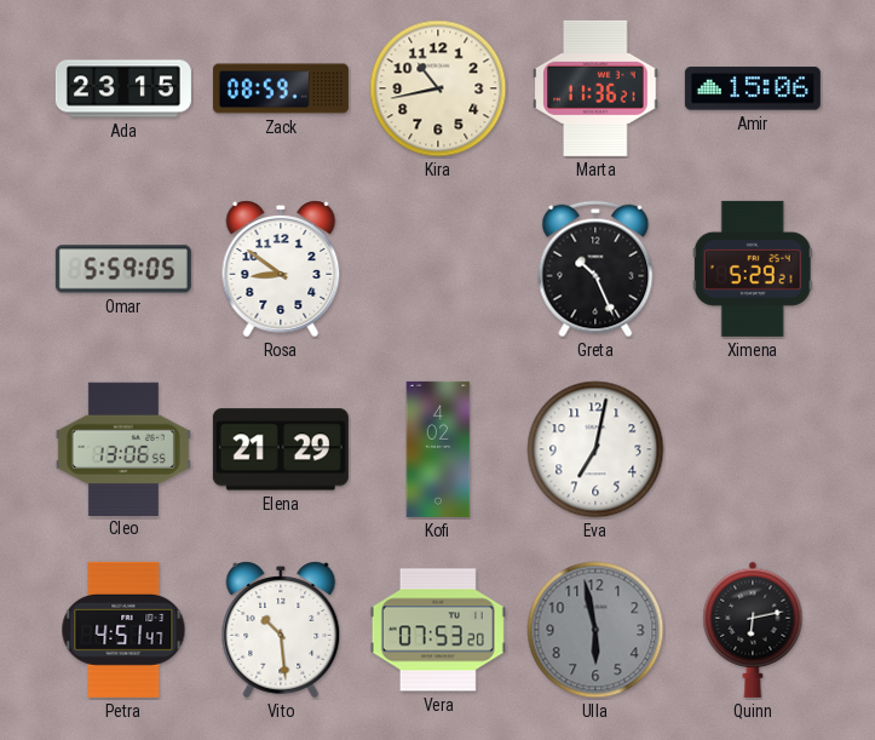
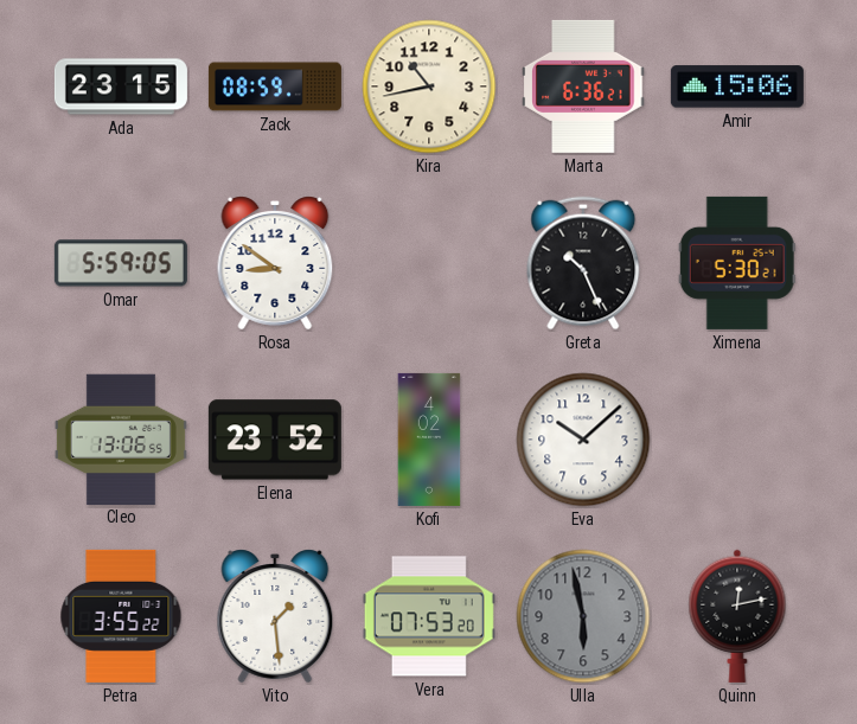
Marta: 11:36 -> 6:36 (583, 87)
Ximena: 5:29 -> 5:30 (737, 263)
Elena: 21:29 -> 23:52 (275, 440)
Eva: 7:02 -> 10:08 (583, 440)
Petra: 4:51 -> 3:55 (121, 616)
Vito: 10:29 -> 1:29 (275, 616)
Quinn: 6:13 -> 12:13 (737, 616)
